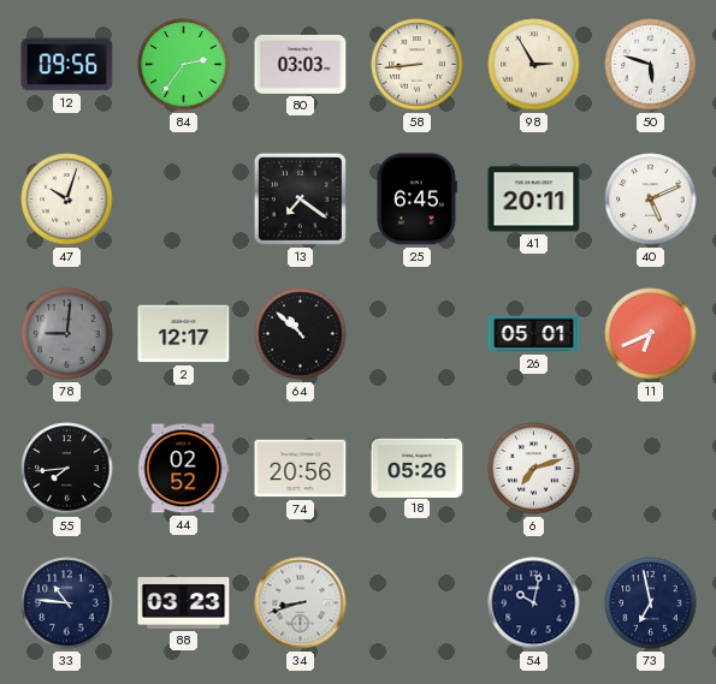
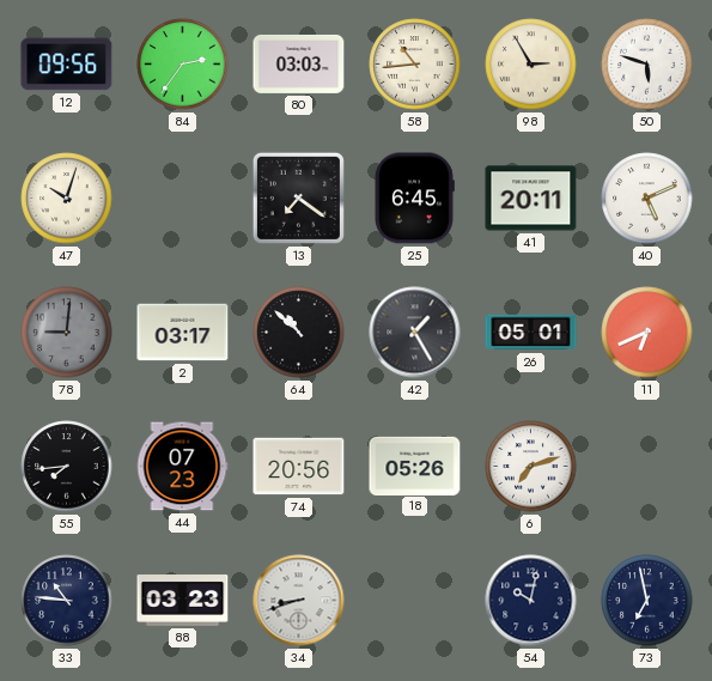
58: 8:44 -> 10:44 (415, 65)
2: 12:17 -> 03:17 (183, 333)
42: none -> 1:25 (415, 333)
44: 02:52 -> 07:23 (182, 467)
